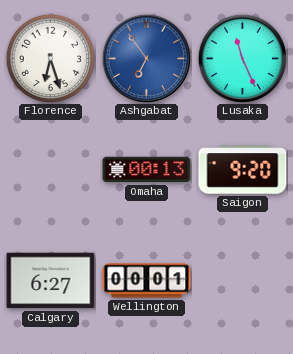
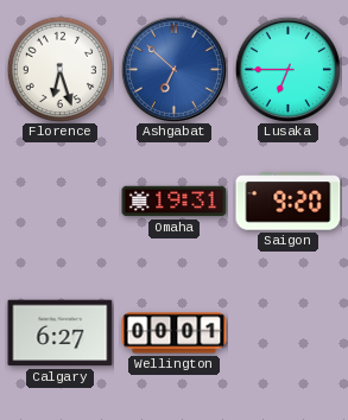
Ashgabat: 6:54 -> 6:52 (173, 69)
Lusaka: 11:26 -> 6:45 (287, 69)
Omaha: 00:13 -> 19:31 (175, 202)
